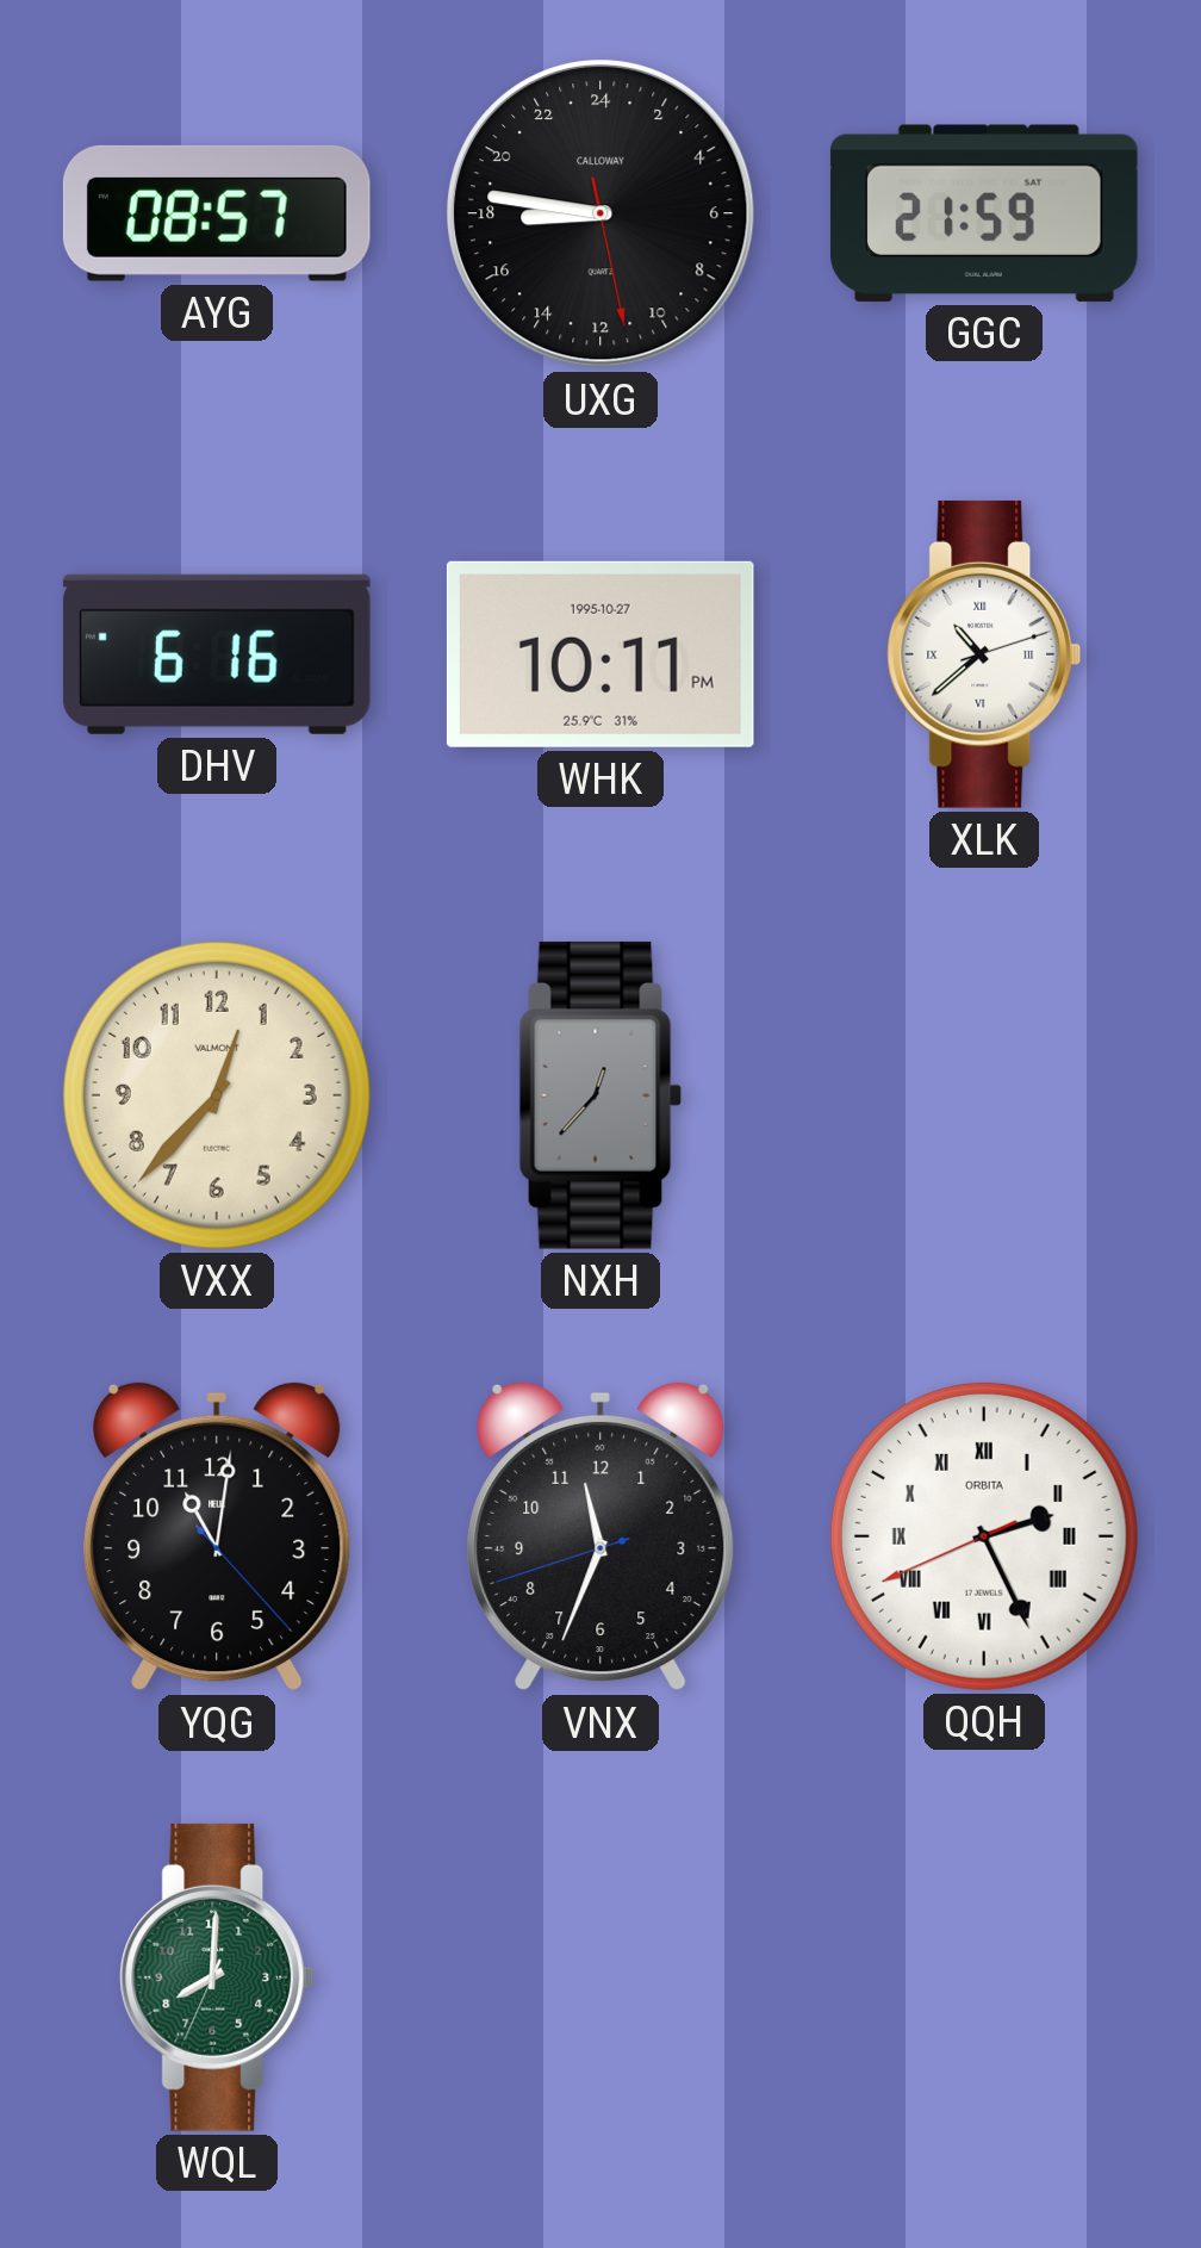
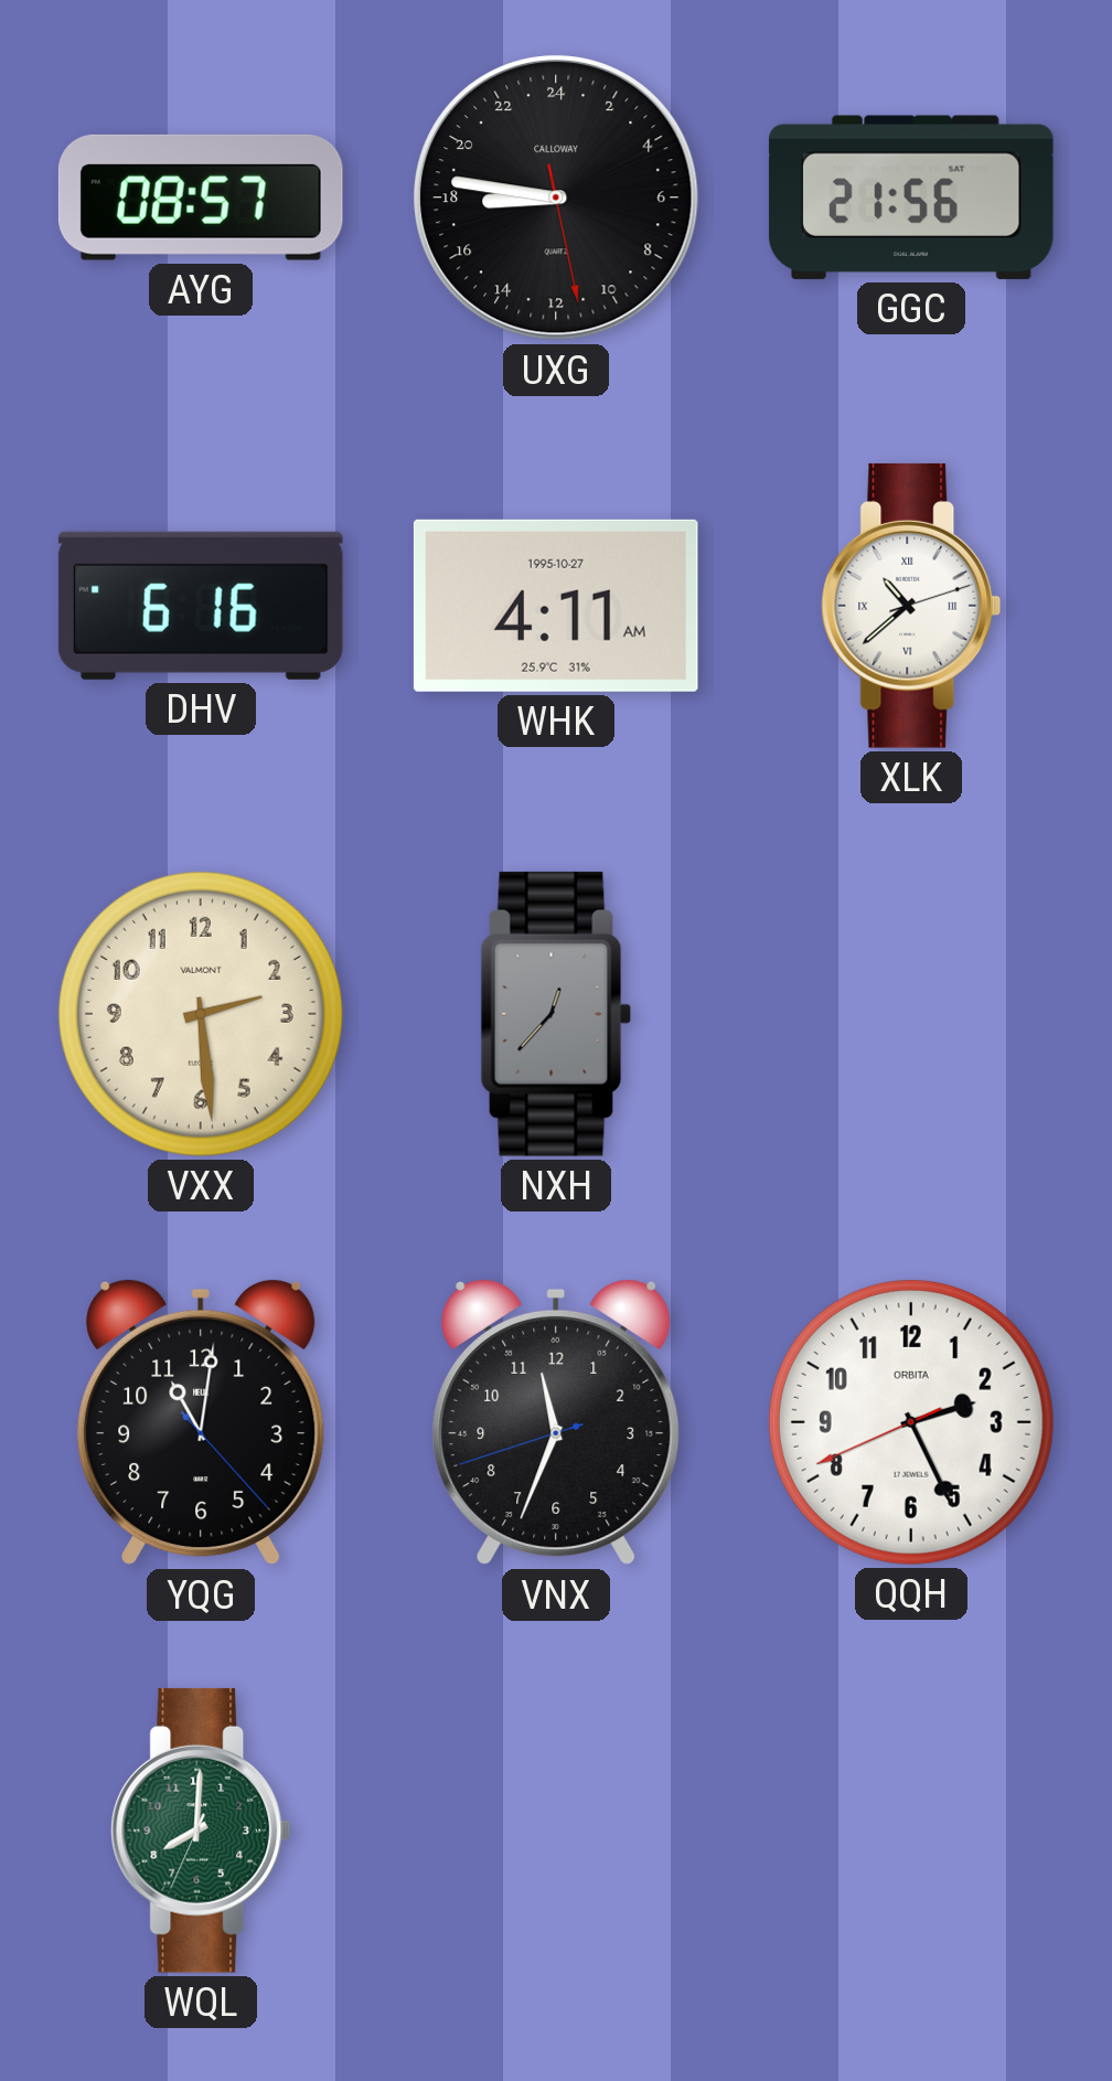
GGC: 21:59 -> 21:56 (911, 198)
WHK: 10:11 -> 4:11 (556, 606)
VXX: 12:37 -> 2:29 (201, 1014)
QQH numerals: Roman -> Arabic (911, 1422)
